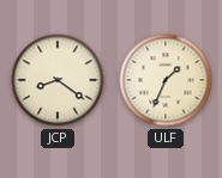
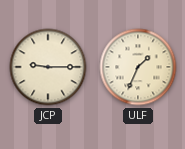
JCP: 8:21 -> 9:15 (48, 67)
